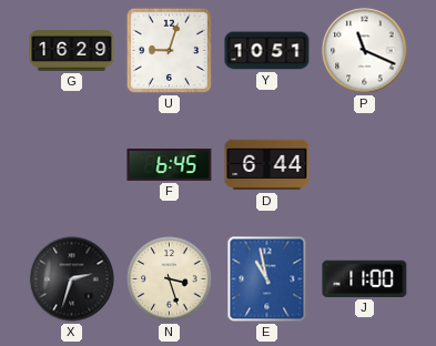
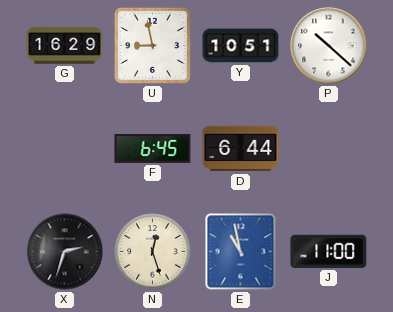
U: 9:03 -> 8:58 (152, 45)
P: 11:19 -> 10:22 (329, 46)
N: 3:27 -> 12:27 (153, 252)
